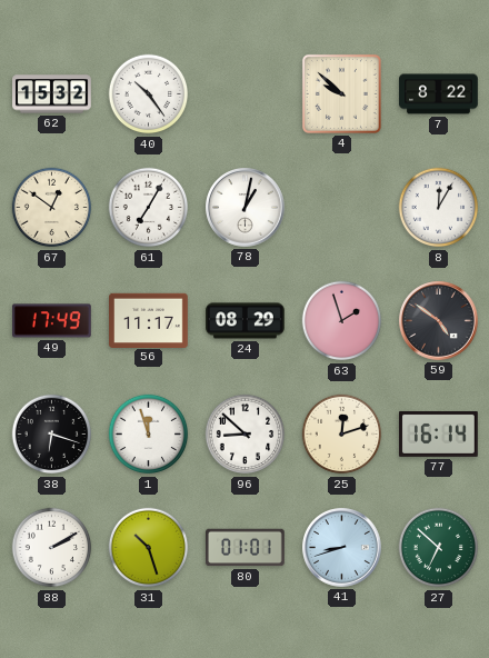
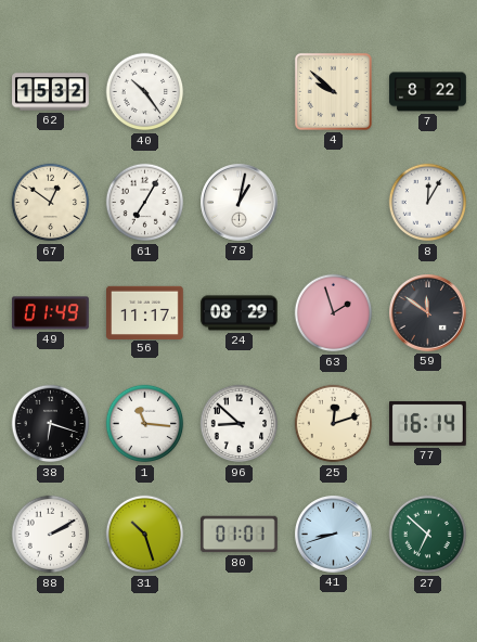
49: 17:49 -> 01:49 (51, 313)
59: 4:51 -> 11:51 (428, 313)
1: 11:57 -> 11:16 (145, 424)
